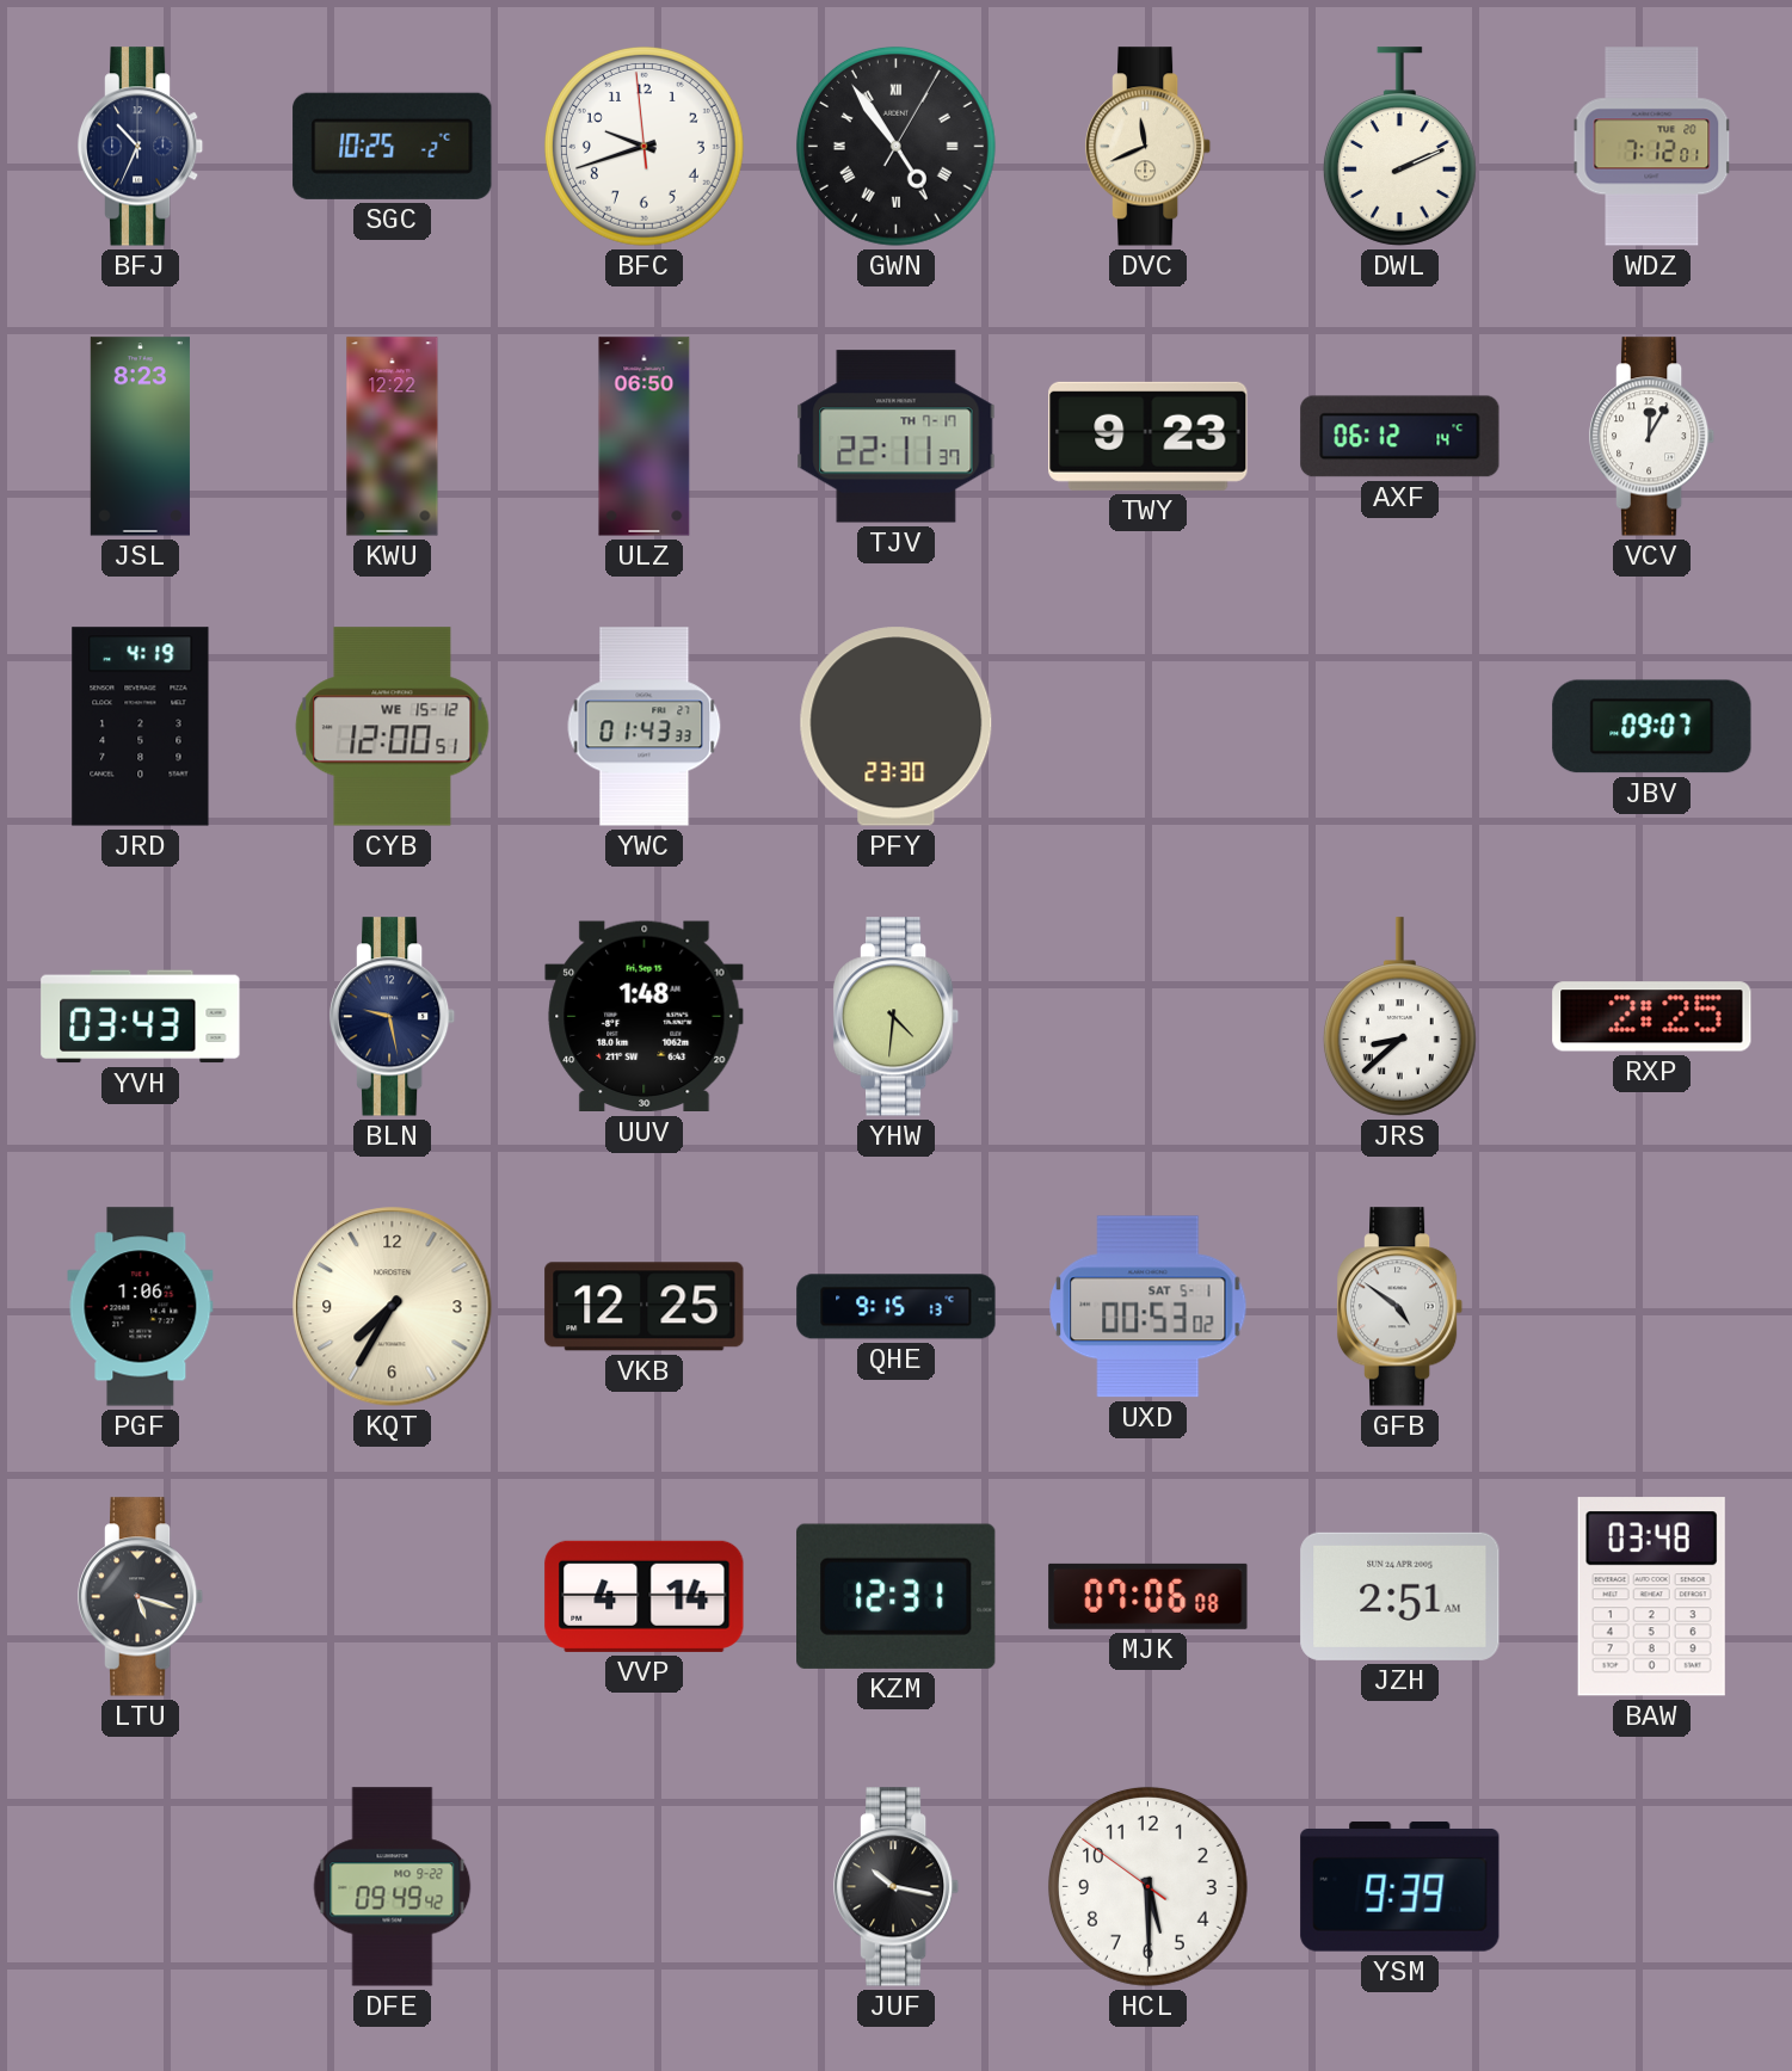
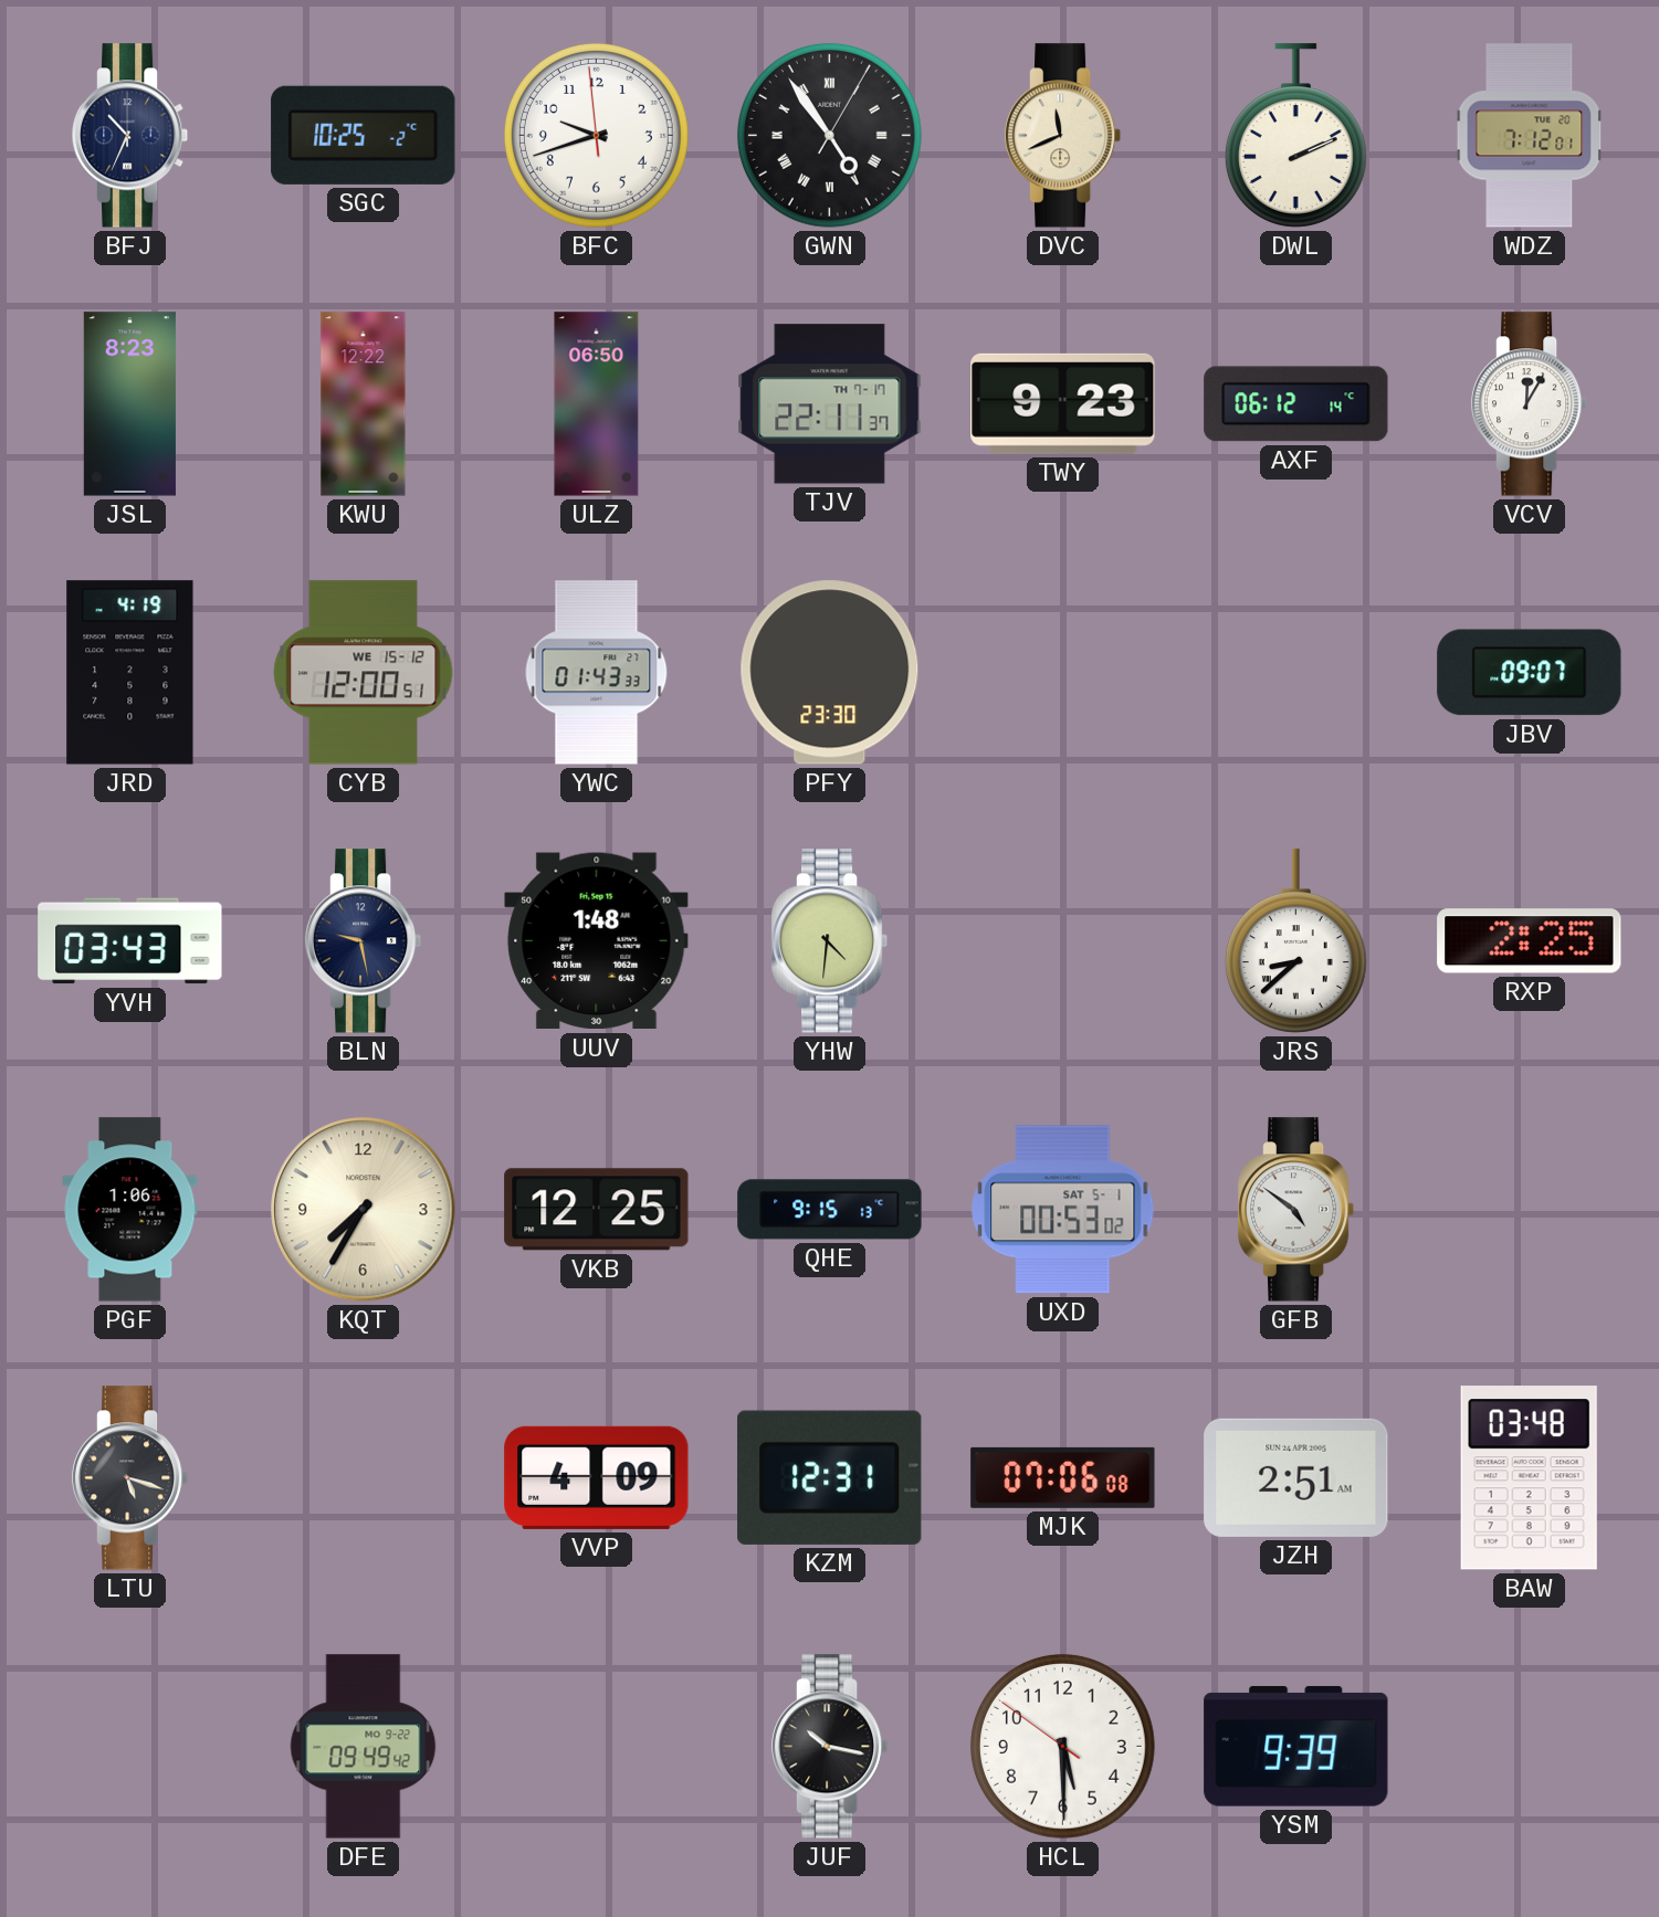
VVP: 4:14 -> 4:09 (597, 1477)
